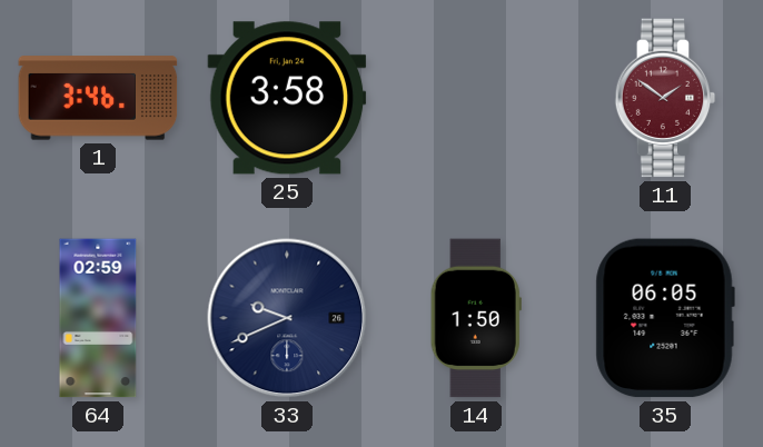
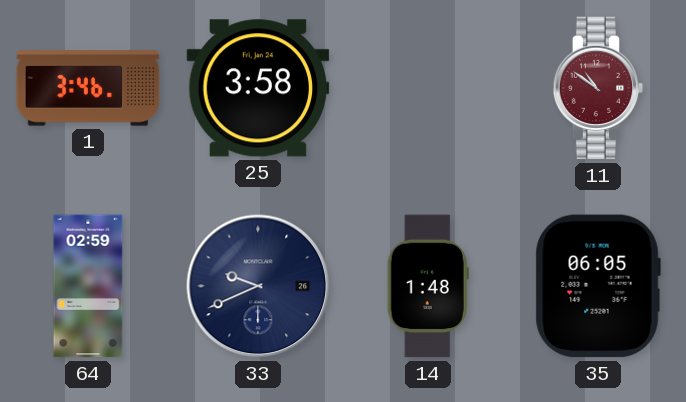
11: 1:51 -> 10:51 (598, 88)
14: 1:50 -> 1:48 (428, 286)
